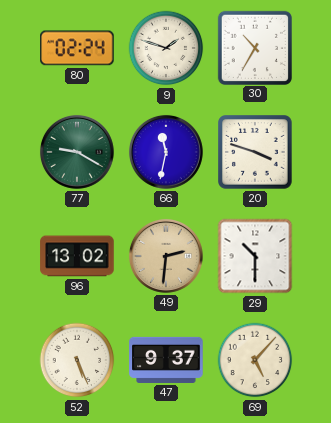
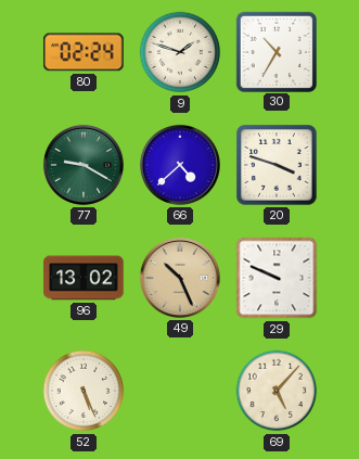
66: 11:32 -> 4:38 (180, 165)
49: 2:31 -> 10:26 (180, 278)
29: 10:30 -> 9:49 (277, 278)
47: 9:37 -> none (166, 360)
